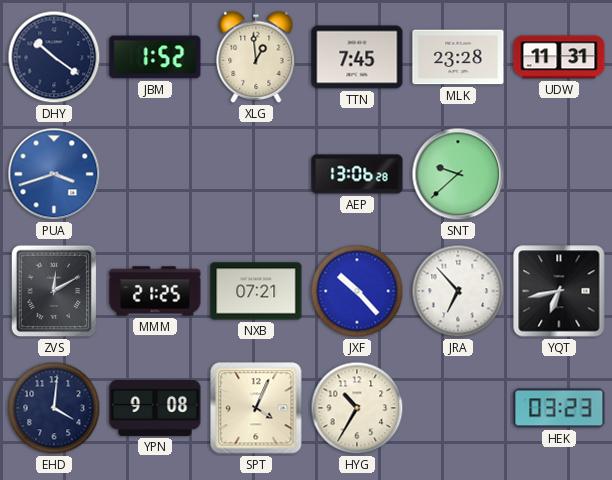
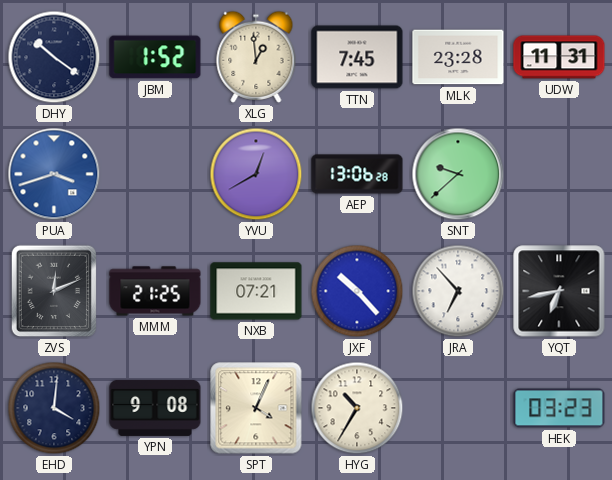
YVU: none -> 12:40 (256, 174)
ZVS: 12:10 -> 12:11 (54, 291)
